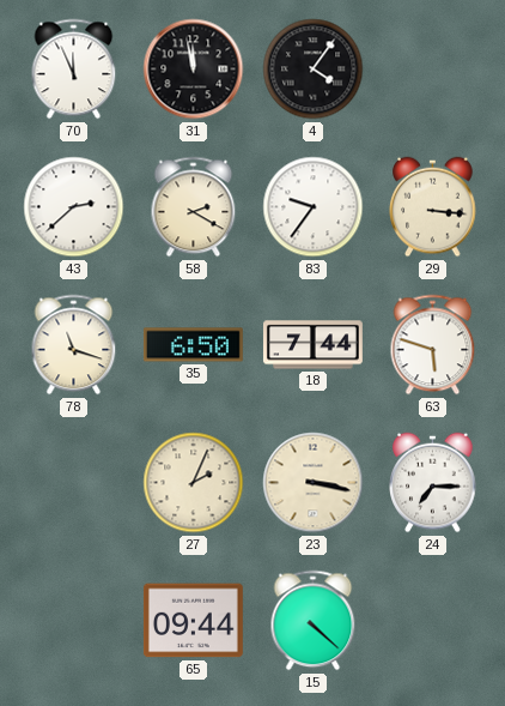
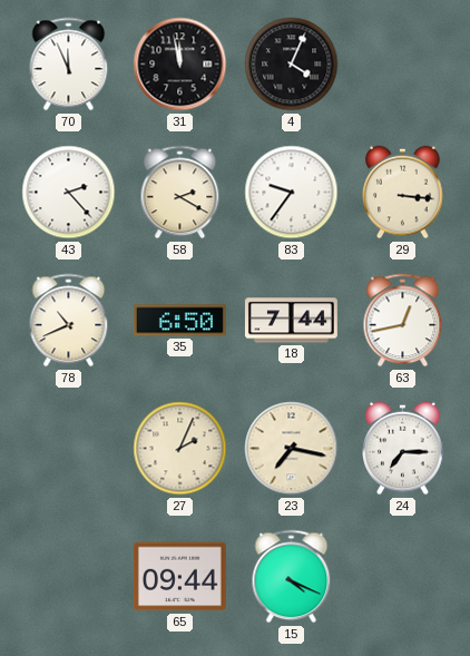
4: 4:06 -> 4:04 (292, 65)
43: 2:38 -> 2:23 (69, 193)
78: 11:18 -> 10:41 (69, 321)
63: 5:48 -> 12:43 (403, 321)
23: 3:17 -> 7:17 (292, 449)
15: 4:22 -> 4:19 (292, 577)
